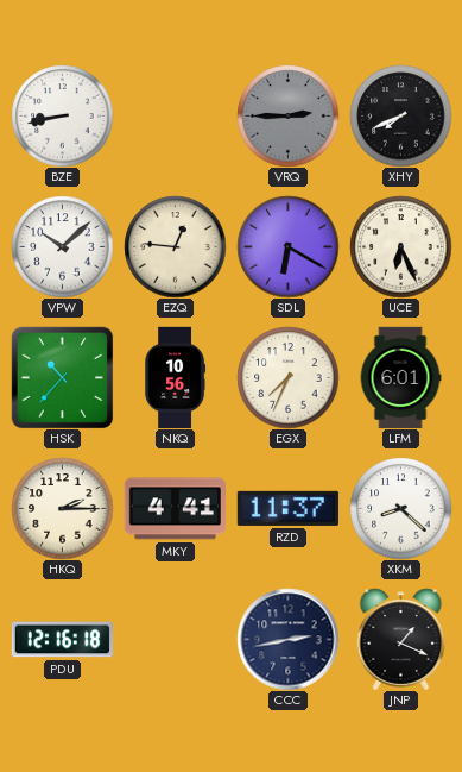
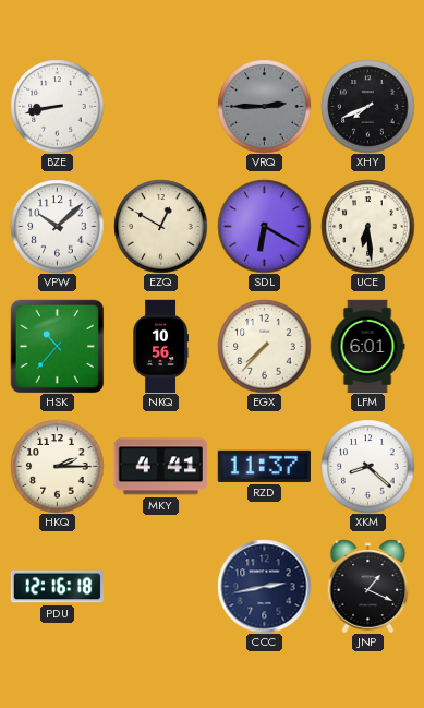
EZQ: 12:46 -> 12:50 (160, 226)
UCE: 6:26 -> 6:29 (367, 226)
EGX: 7:34 -> 7:37 (264, 346)
